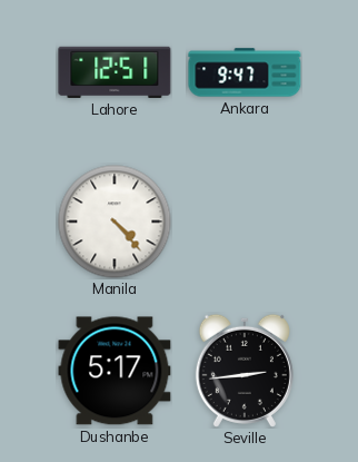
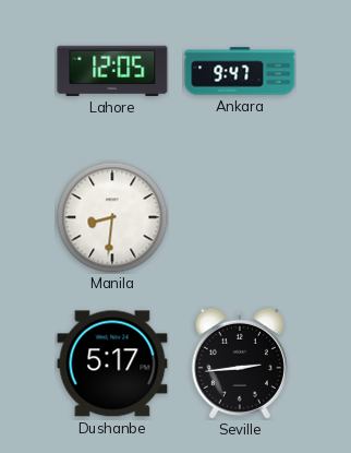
Lahore: 12:51 -> 12:05 (112, 71)
Manila: 4:23 -> 8:31 (112, 217)
